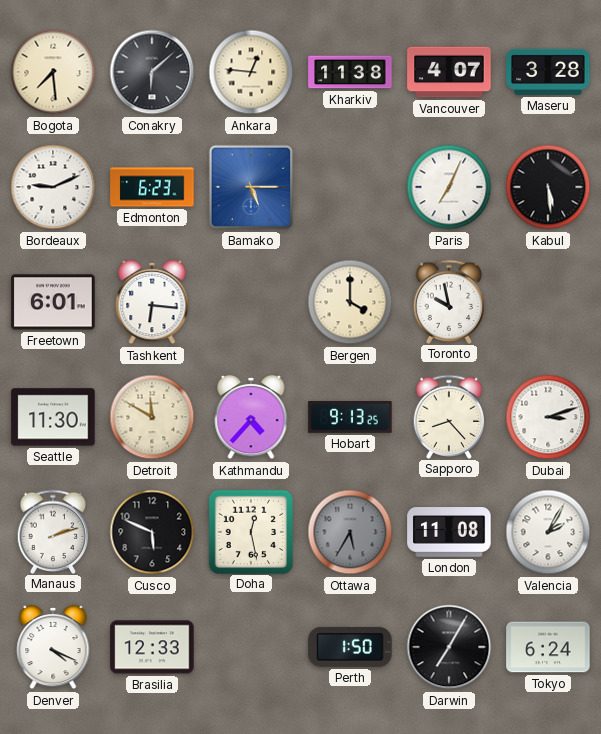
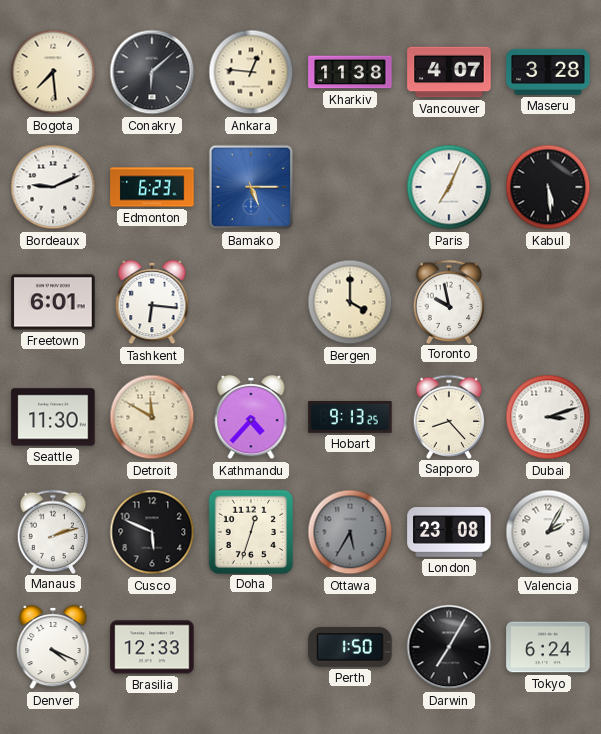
Doha: 12:28 -> 12:33 (250, 531)
London: 11:08 -> 23:08 (449, 532)
